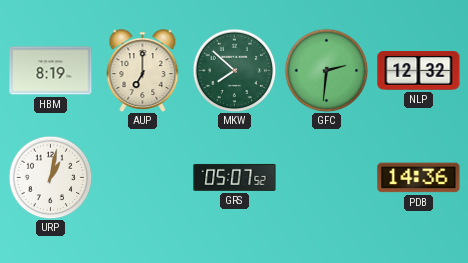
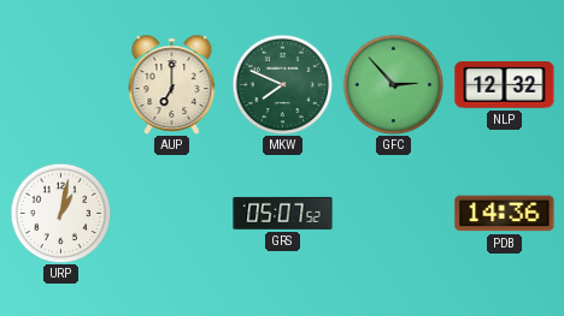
HBM: 8:19 -> none (51, 71)
MKW: 7:52 -> 7:49 (282, 84)
GFC: 2:31 -> 2:53 (393, 84)
